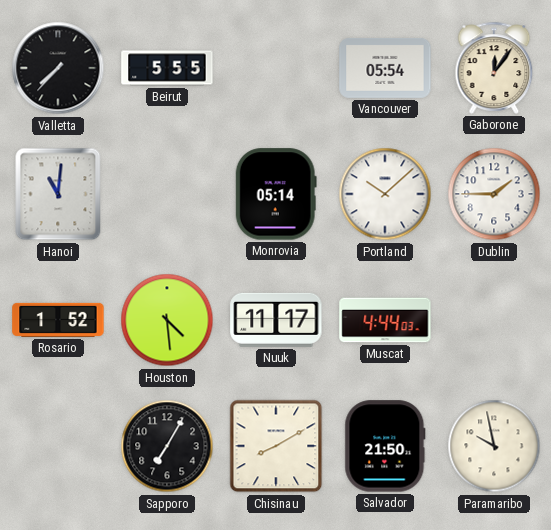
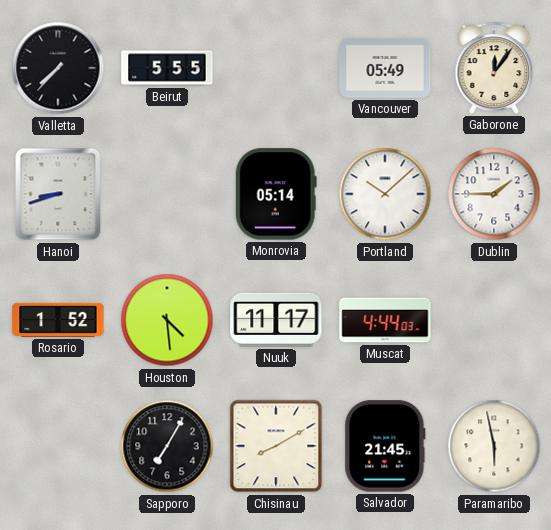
Vancouver: 05:54 -> 05:49 (385, 68)
Hanoi: 11:01 -> 8:42 (58, 194)
Salvador: 21:50 -> 21:45 (385, 446)
Paramaribo: 9:58 -> 5:58 (494, 446)
